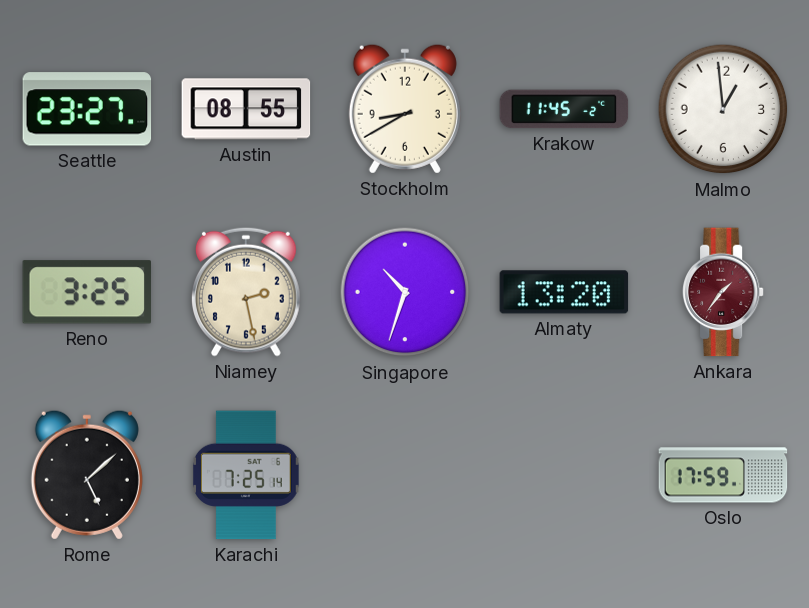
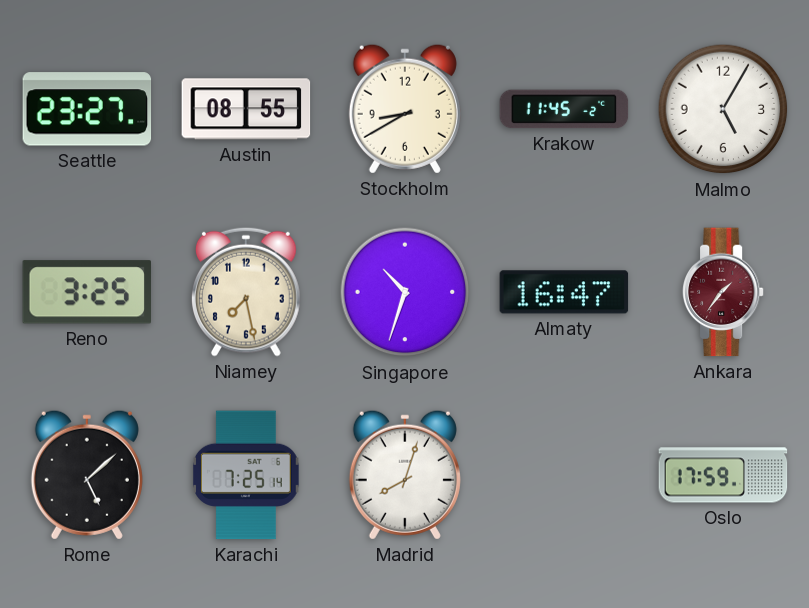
Malmo: 12:59 -> 5:05 (723, 109)
Niamey: 2:28 -> 7:28 (246, 292)
Almaty: 13:20 -> 16:47 (564, 292)
Madrid: none -> 8:03 (405, 475)
